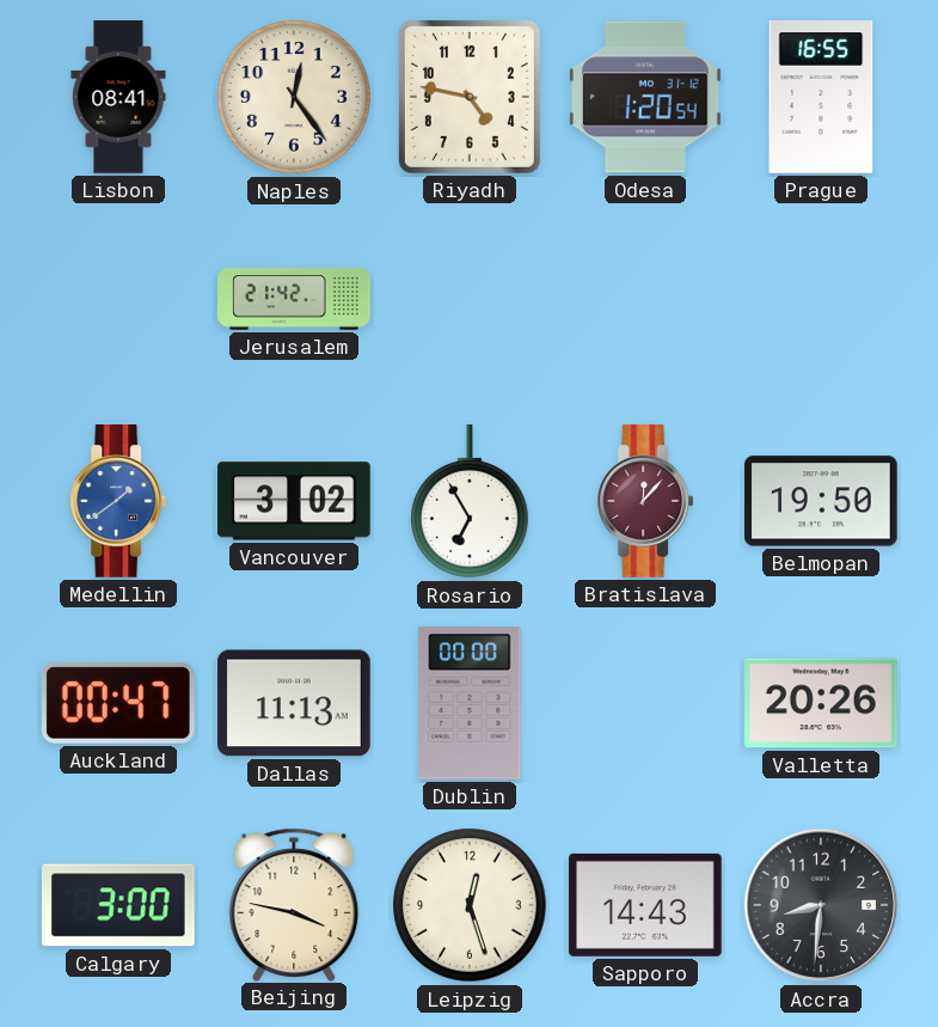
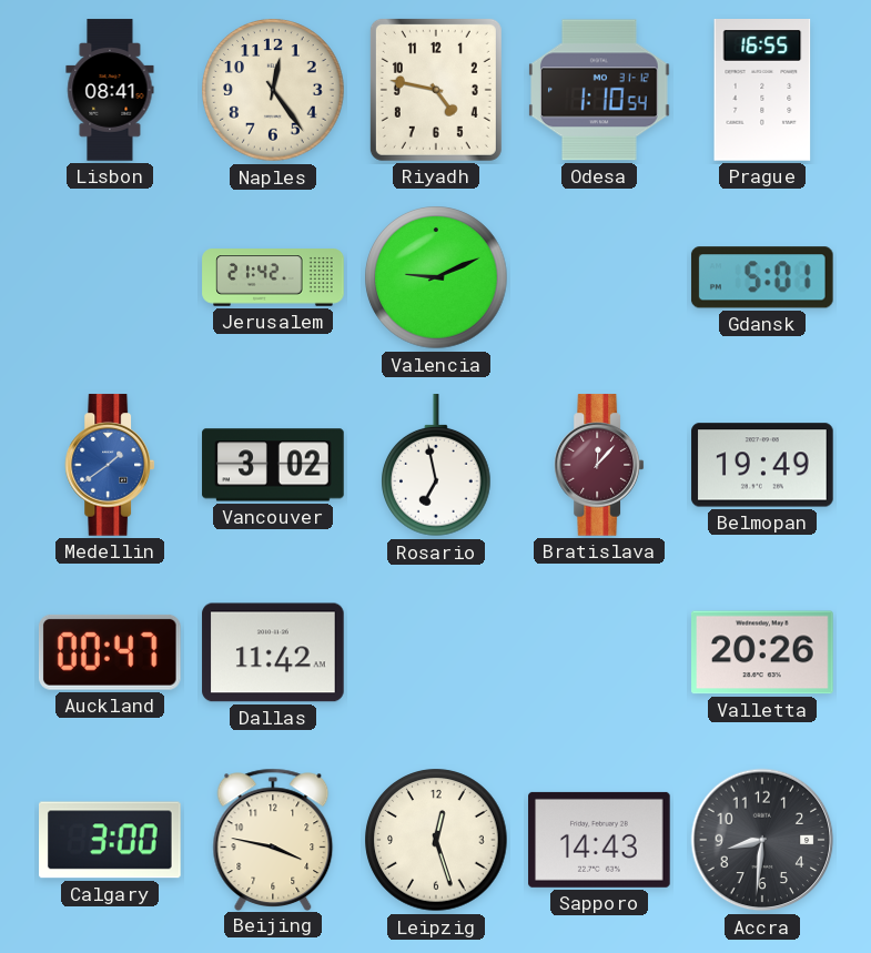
Odesa: 1:20 -> 1:10 (600, 90)
Valencia: none -> 9:11 (436, 277)
Gdansk: none -> 5:01 (762, 277)
Rosario: 6:55 -> 6:58 (437, 466)
Belmopan: 19:50 -> 19:49 (762, 465)
Dallas: 11:13 -> 11:42 (273, 652)
Dublin: 00:00 -> none (470, 704)
